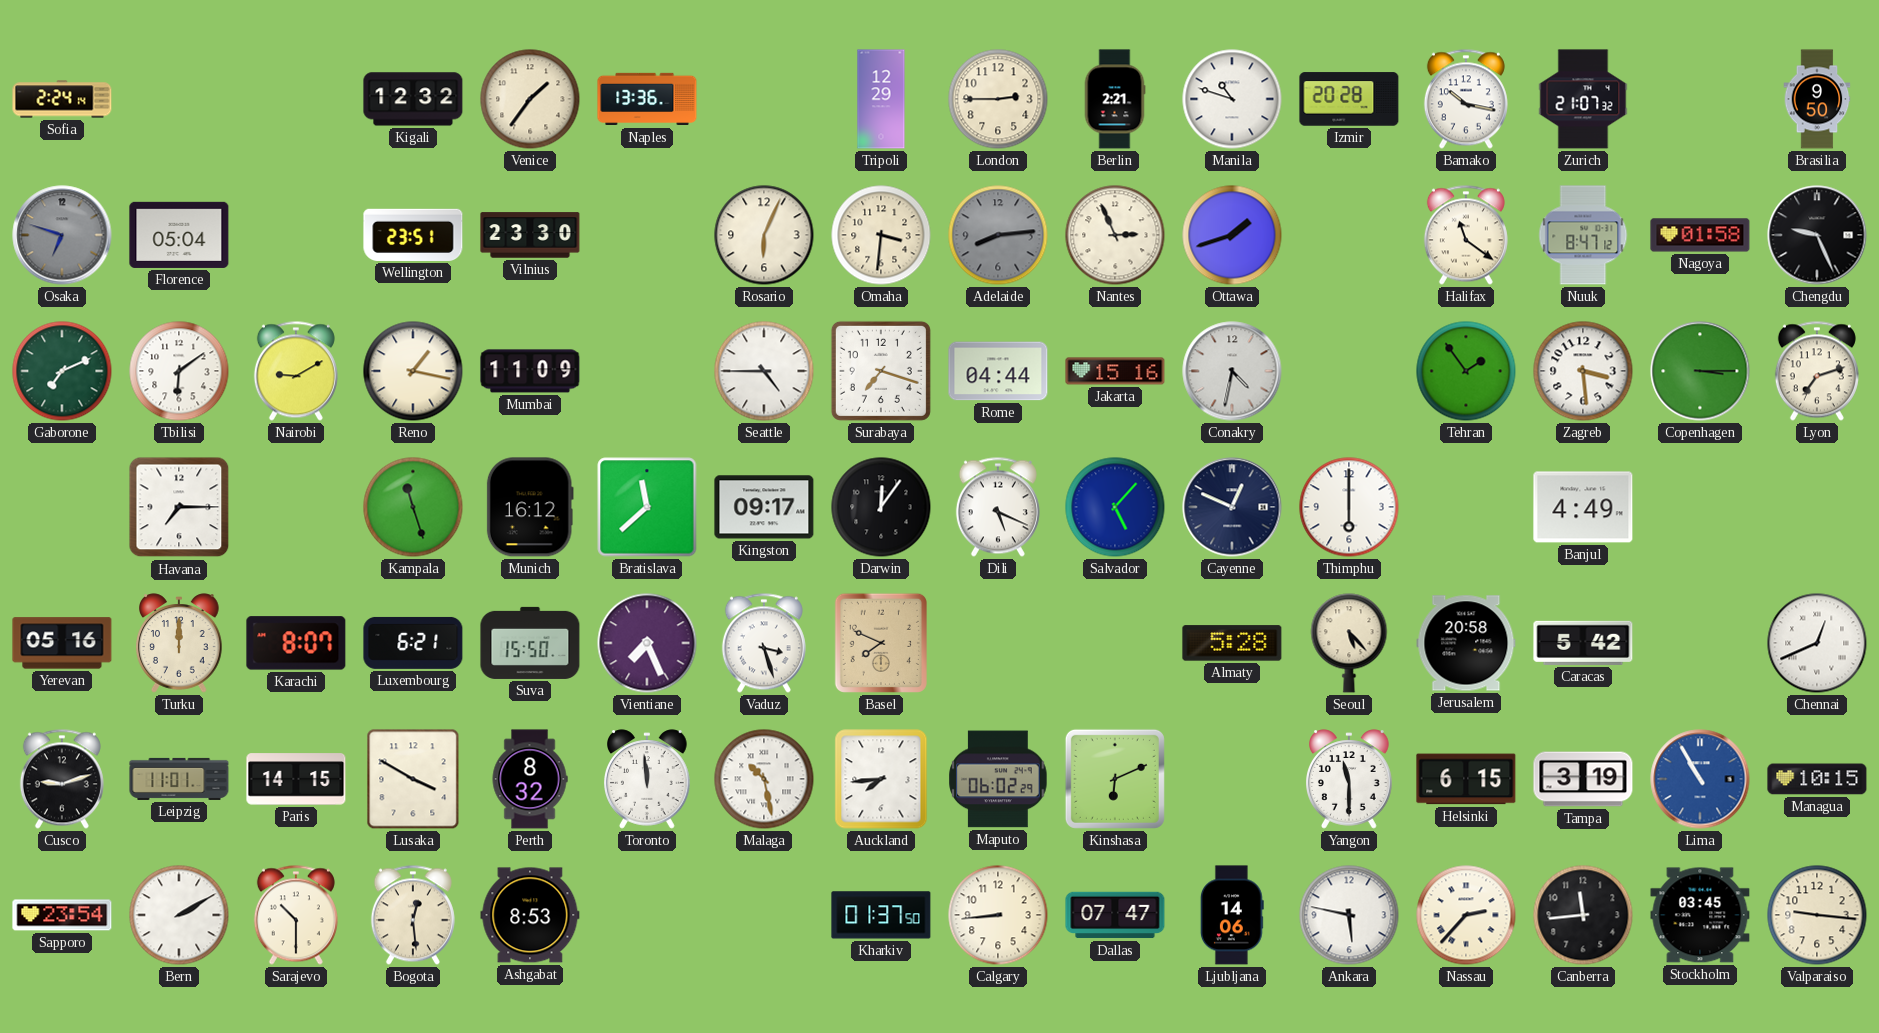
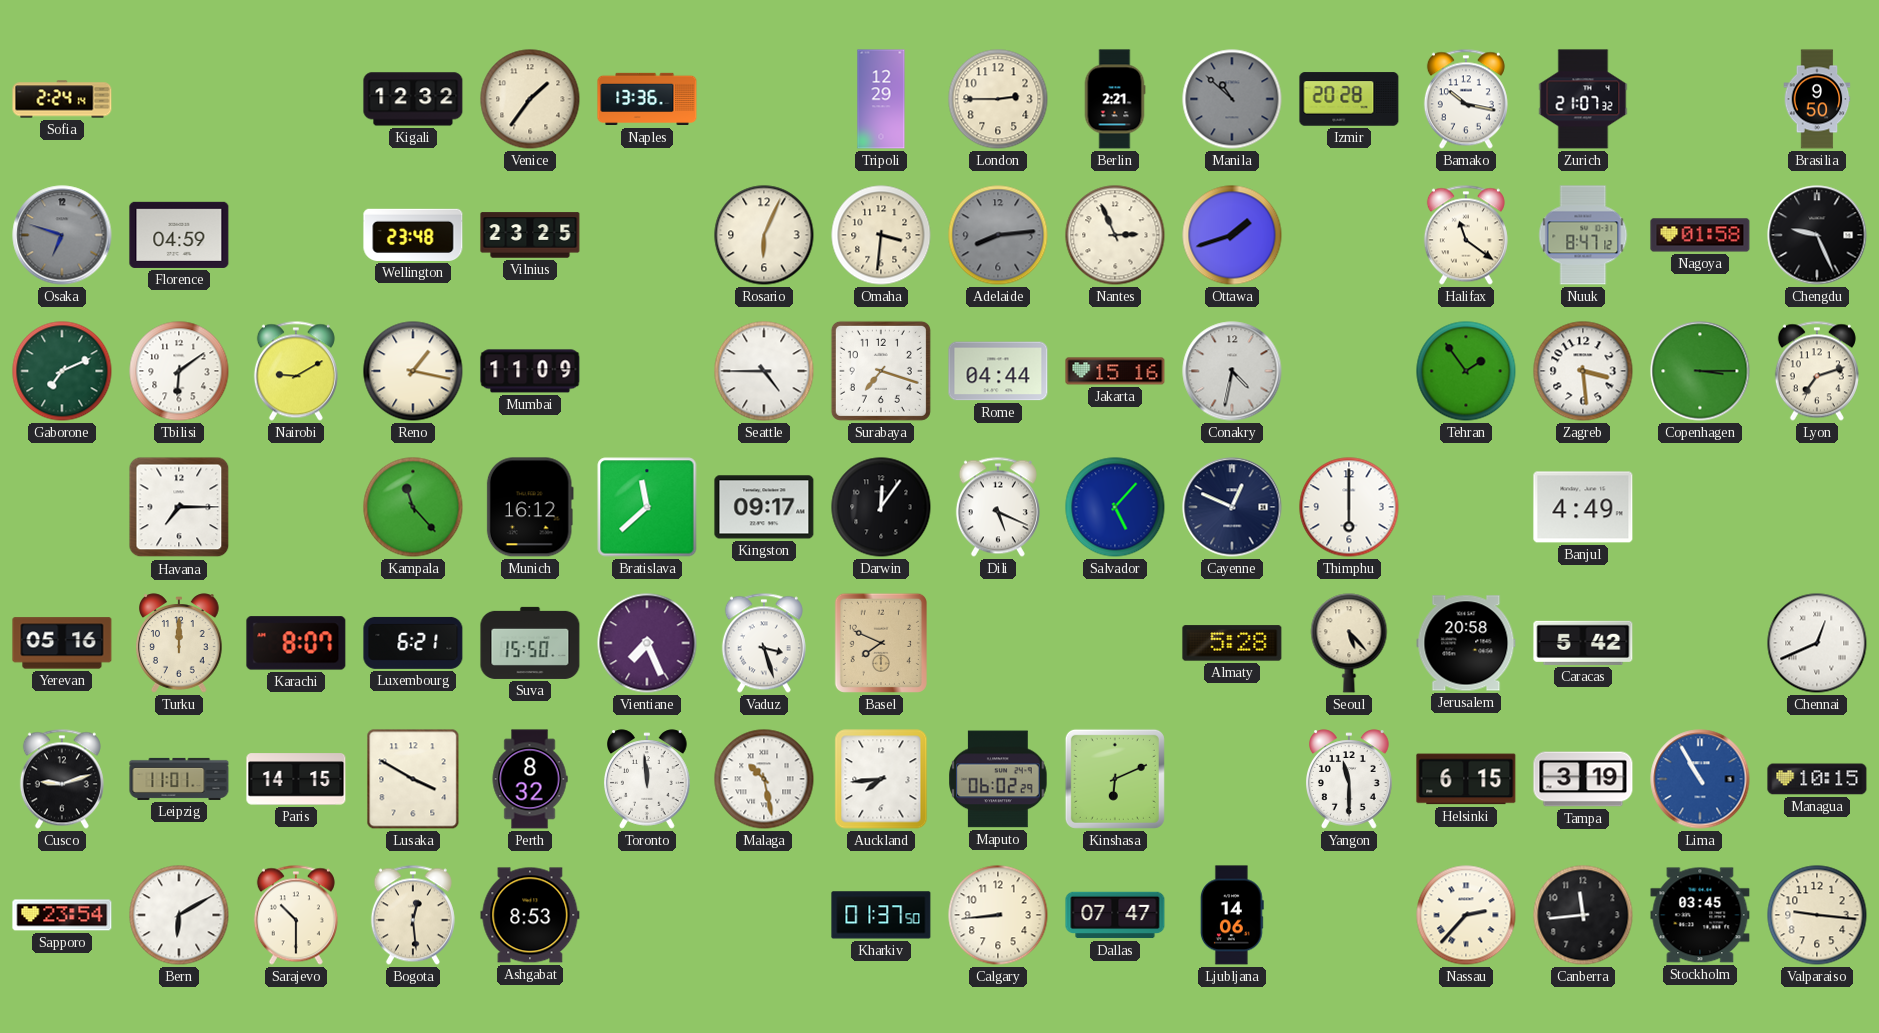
Manila: 10:48 -> 10:52 (1232, 99)
Manila dial: white -> grey (1232, 99)
Florence: 05:04 -> 04:59 (179, 235)
Wellington: 23:51 -> 23:48 (413, 235)
Vilnius: 23:30 -> 23:25 (530, 235)
Kampala: 11:27 -> 11:23 (413, 507)
Bern: 2:10 -> 6:10 (179, 915)
Ankara: 5:47 -> none (1349, 915)
